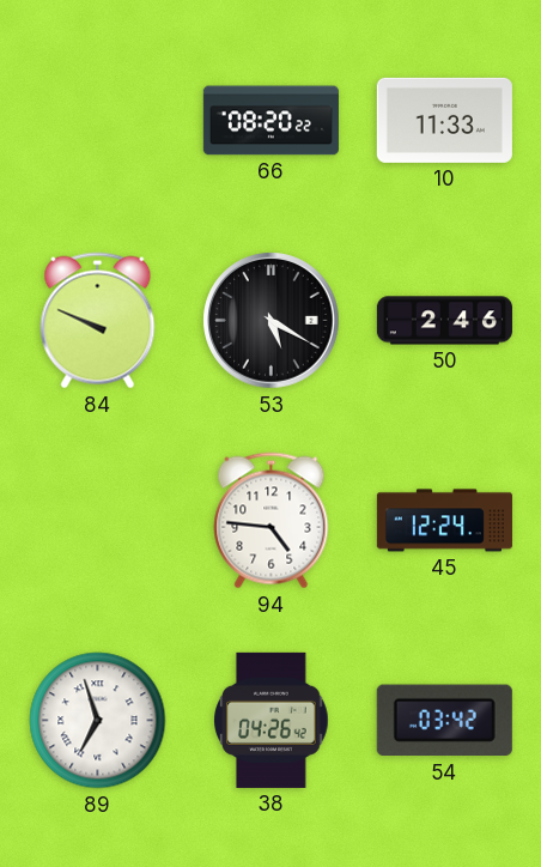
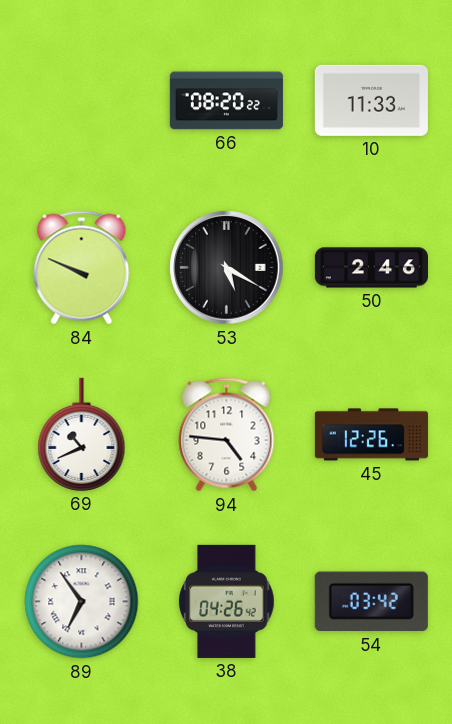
69: none -> 10:41 (82, 434)
45: 12:24 -> 12:26 (371, 435)
89: 6:57 -> 6:54 (82, 602)
